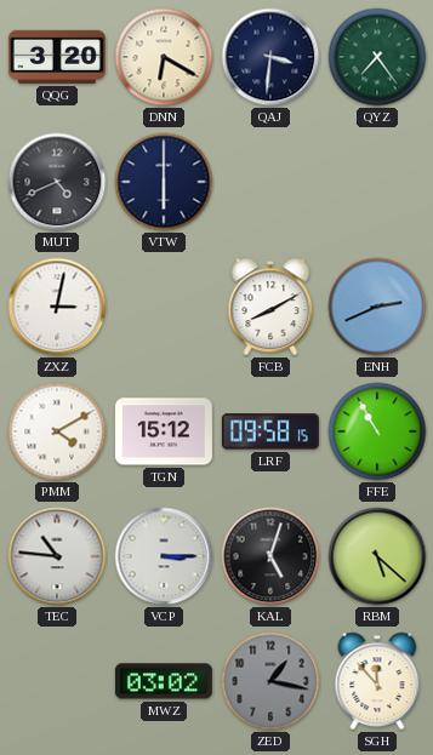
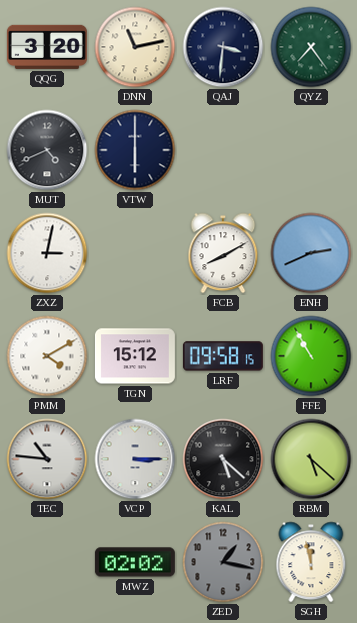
DNN: 6:20 -> 11:13 (135, 47)
KAL: 5:03 -> 5:22 (223, 459)
MWZ: 03:02 -> 02:02 (135, 562)
SGH: 11:53 -> 11:58 (311, 562)
